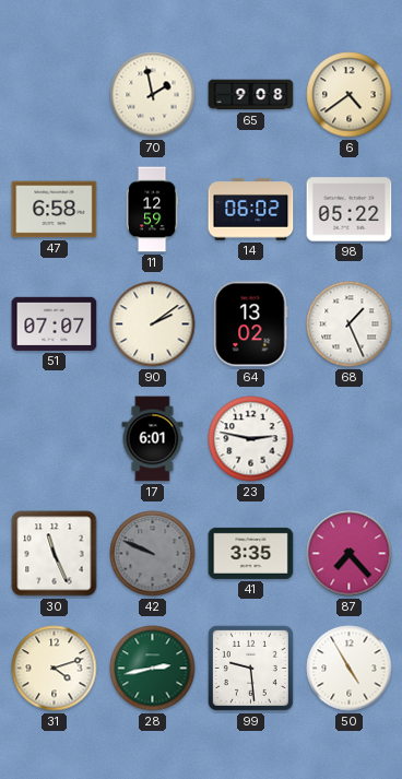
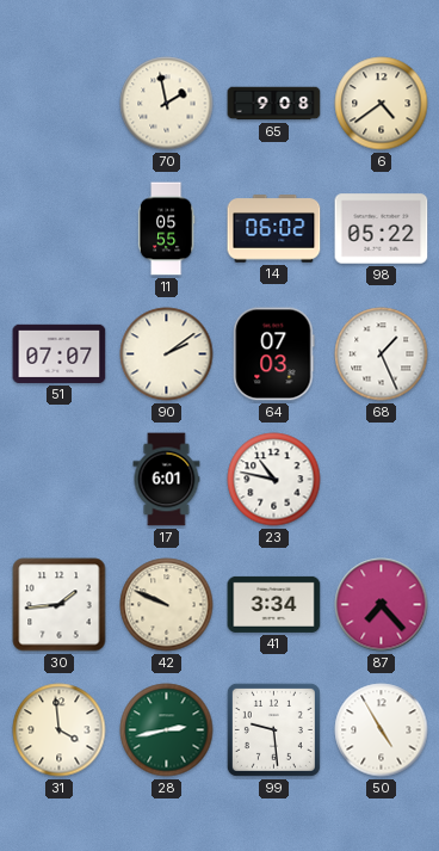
47: 6:58 -> none (55, 210)
11: 12:59 -> 05:55 (166, 229)
64: 13:02 -> 07:03 (274, 354)
23: 2:47 -> 10:47 (274, 480)
30: 11:26 -> 1:44 (60, 605)
42 dial: grey -> cream (167, 605)
41: 3:35 -> 3:34 (274, 604)
31: 4:12 -> 3:59 (60, 730)
